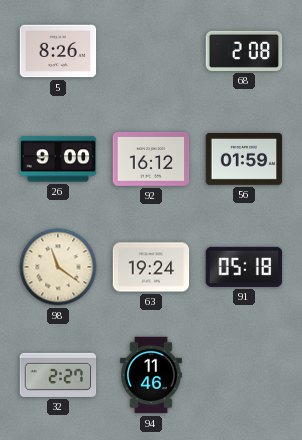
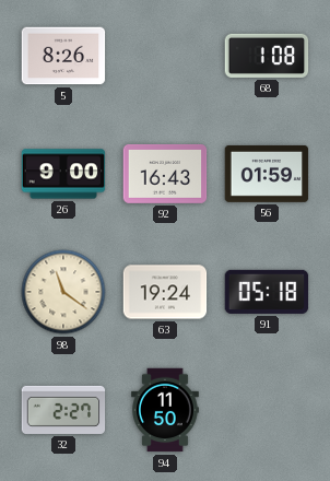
68: 2:08 -> 1:08 (267, 56)
92: 16:12 -> 16:43 (165, 174)
94: 11:46 -> 11:50 (166, 410)
